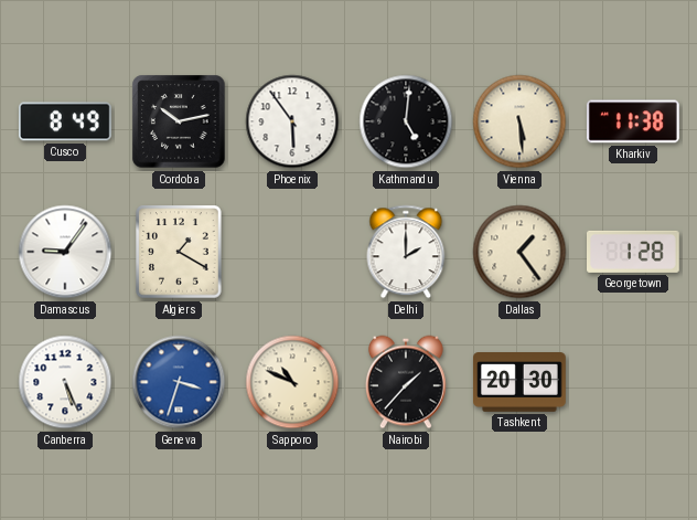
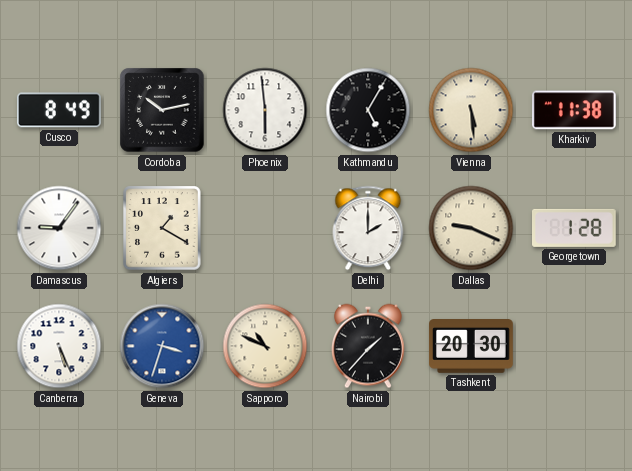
Phoenix: 5:54 -> 5:59 (265, 110)
Kathmandu: 5:01 -> 5:05 (368, 110)
Dallas: 1:24 -> 9:19 (471, 228)
